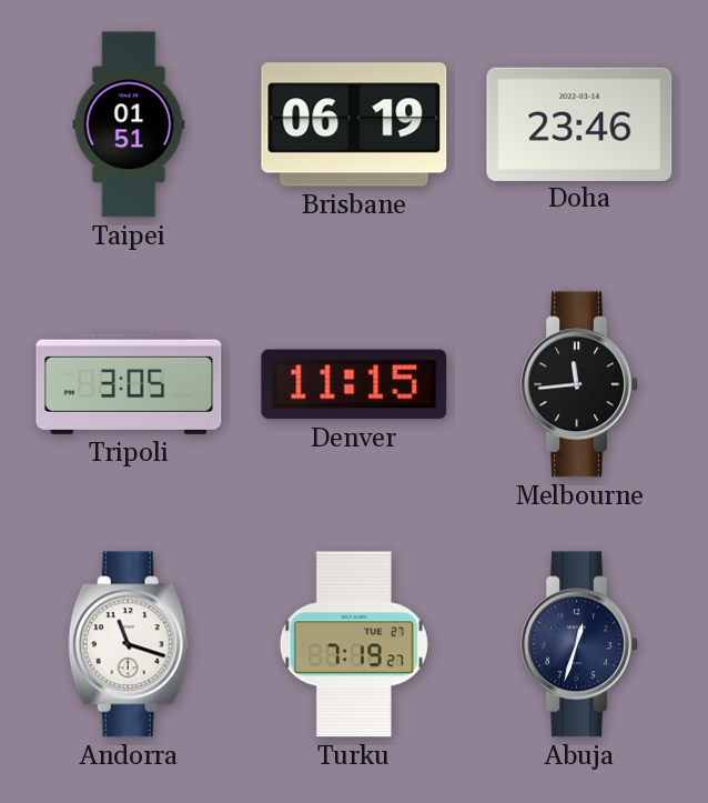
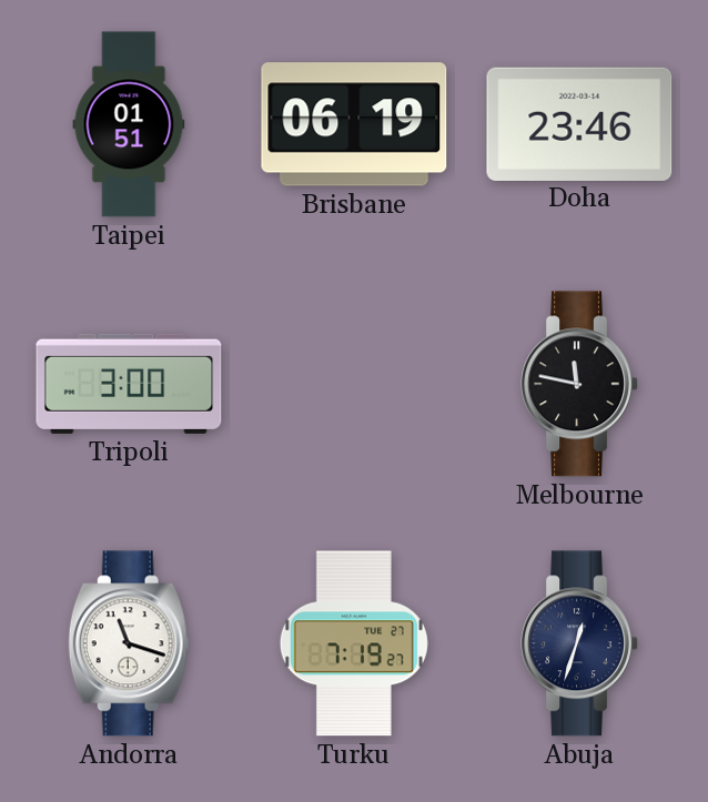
Tripoli: 3:05 -> 3:00 (129, 384)
Denver: 11:15 -> none (354, 384)
Melbourne: 11:44 -> 11:47 (579, 384)
